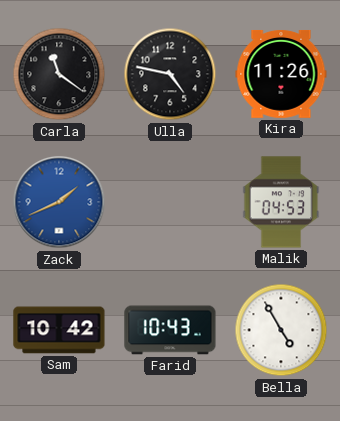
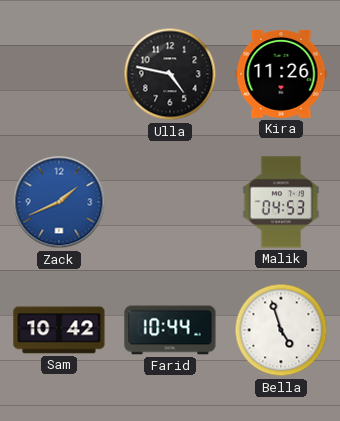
Carla: 11:21 -> none (59, 74)
Farid: 10:43 -> 10:44 (170, 330)
Bella: 4:55 -> 4:57 (281, 330)
